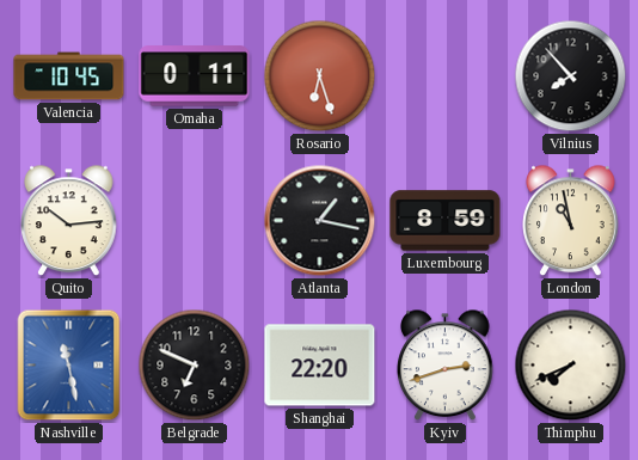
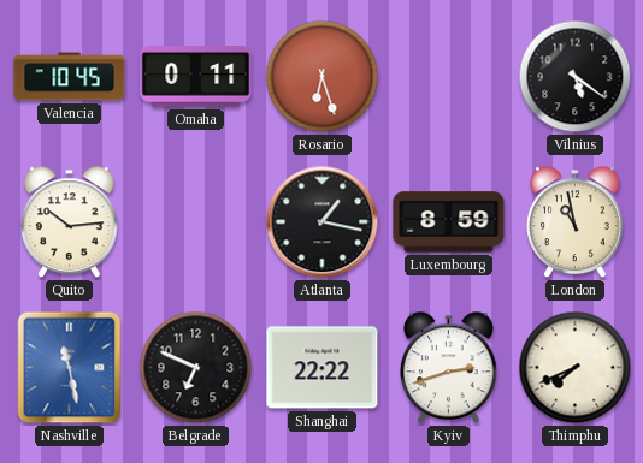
Vilnius: 7:53 -> 5:21 (576, 77)
Shanghai: 22:20 -> 22:22 (323, 368)
